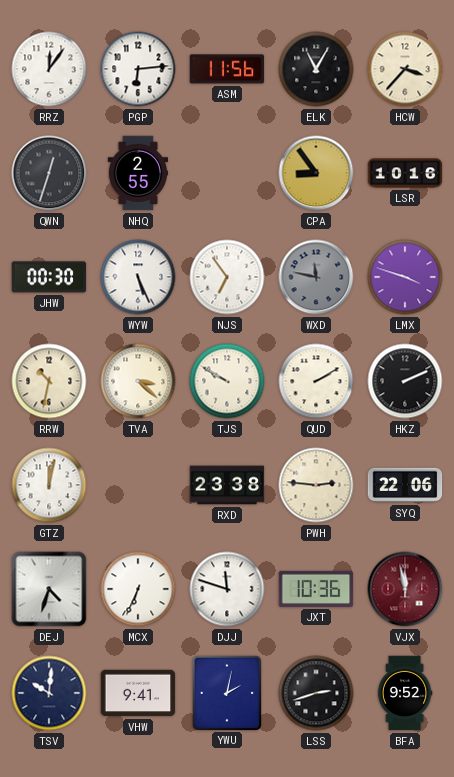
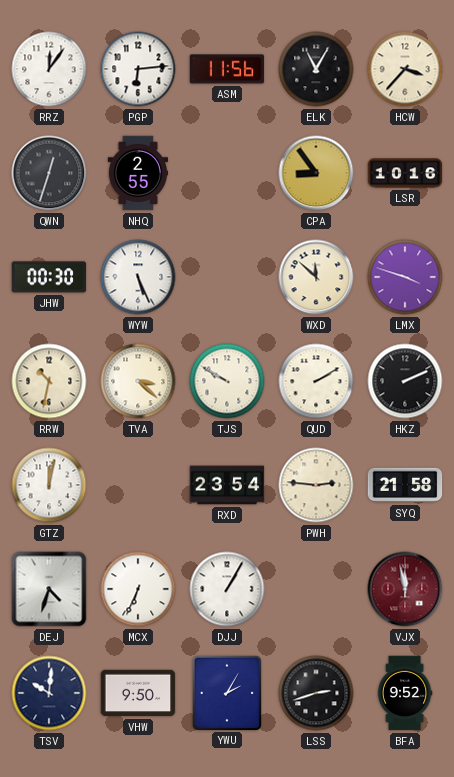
NJS: 6:54 -> none (227, 277)
WXD: 11:47 -> 11:52 (316, 277)
WXD dial: grey -> cream (316, 277)
RXD: 23:38 -> 23:54 (227, 485)
SYQ: 22:06 -> 21:58 (405, 485)
DJJ: 11:48 -> 1:05 (227, 589)
JXT: 10:36 -> none (316, 589)
VHW: 9:41 -> 9:50 (138, 693)
YWU: 2:02 -> 2:05 (227, 692)
